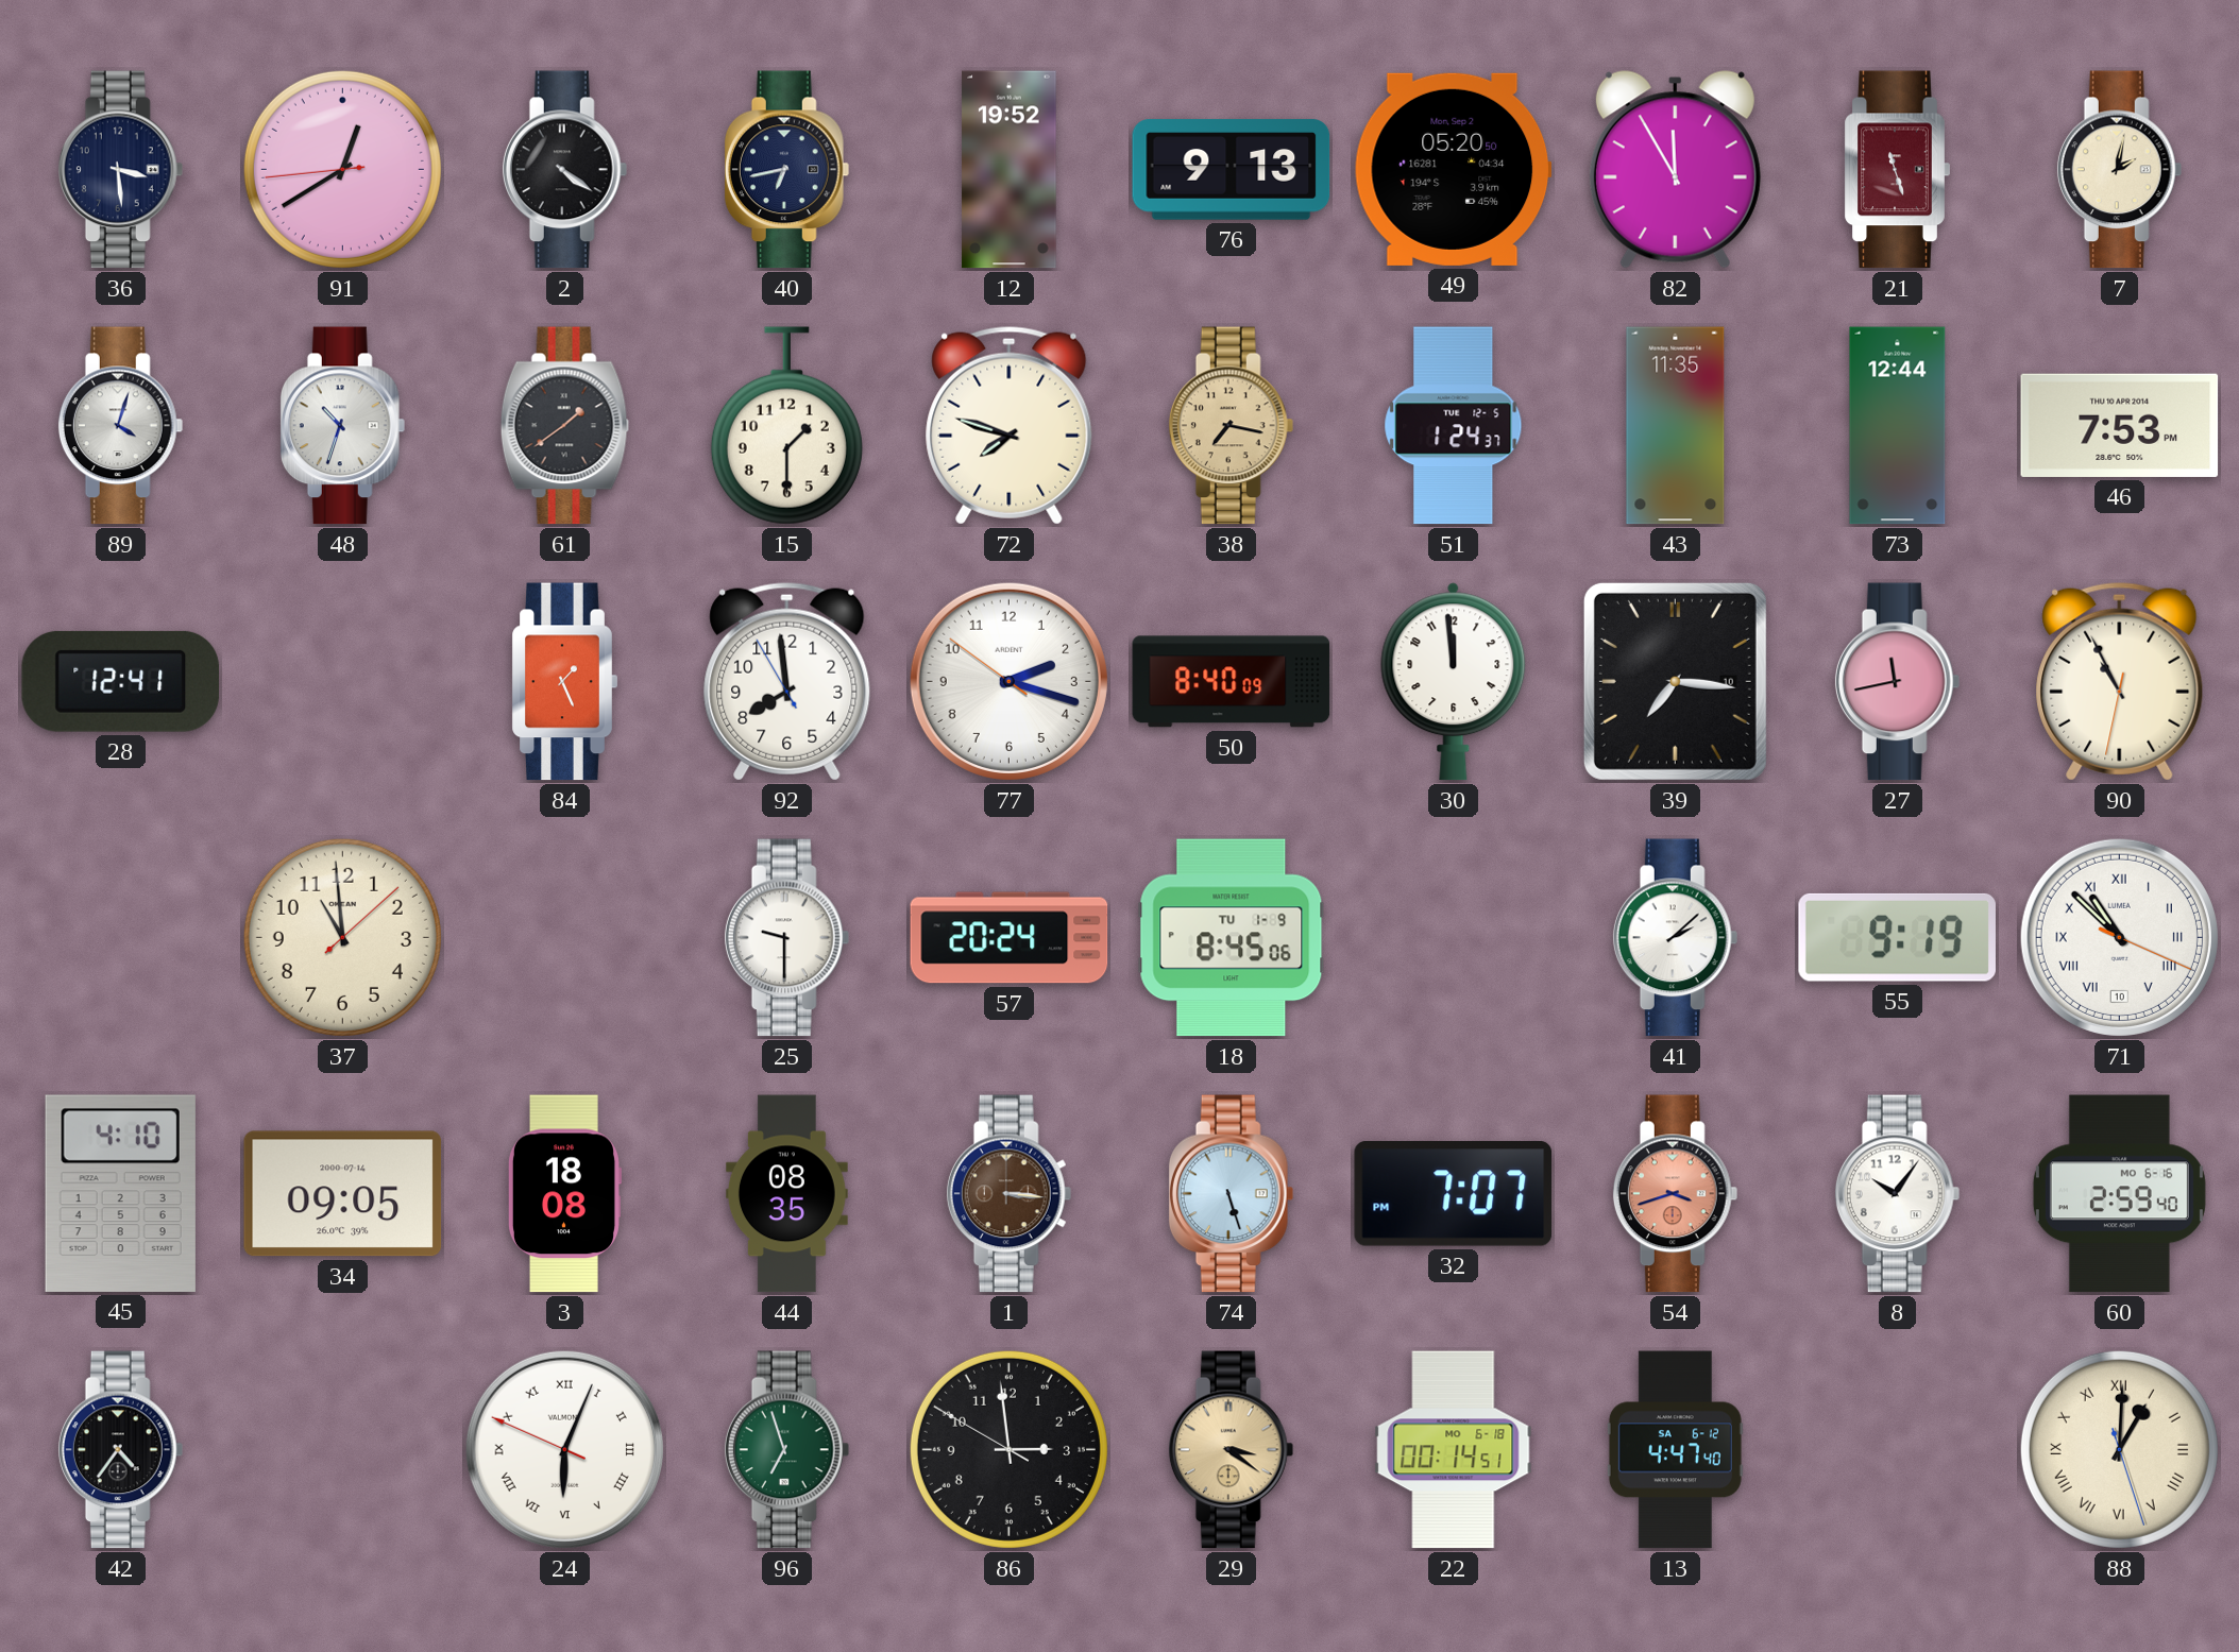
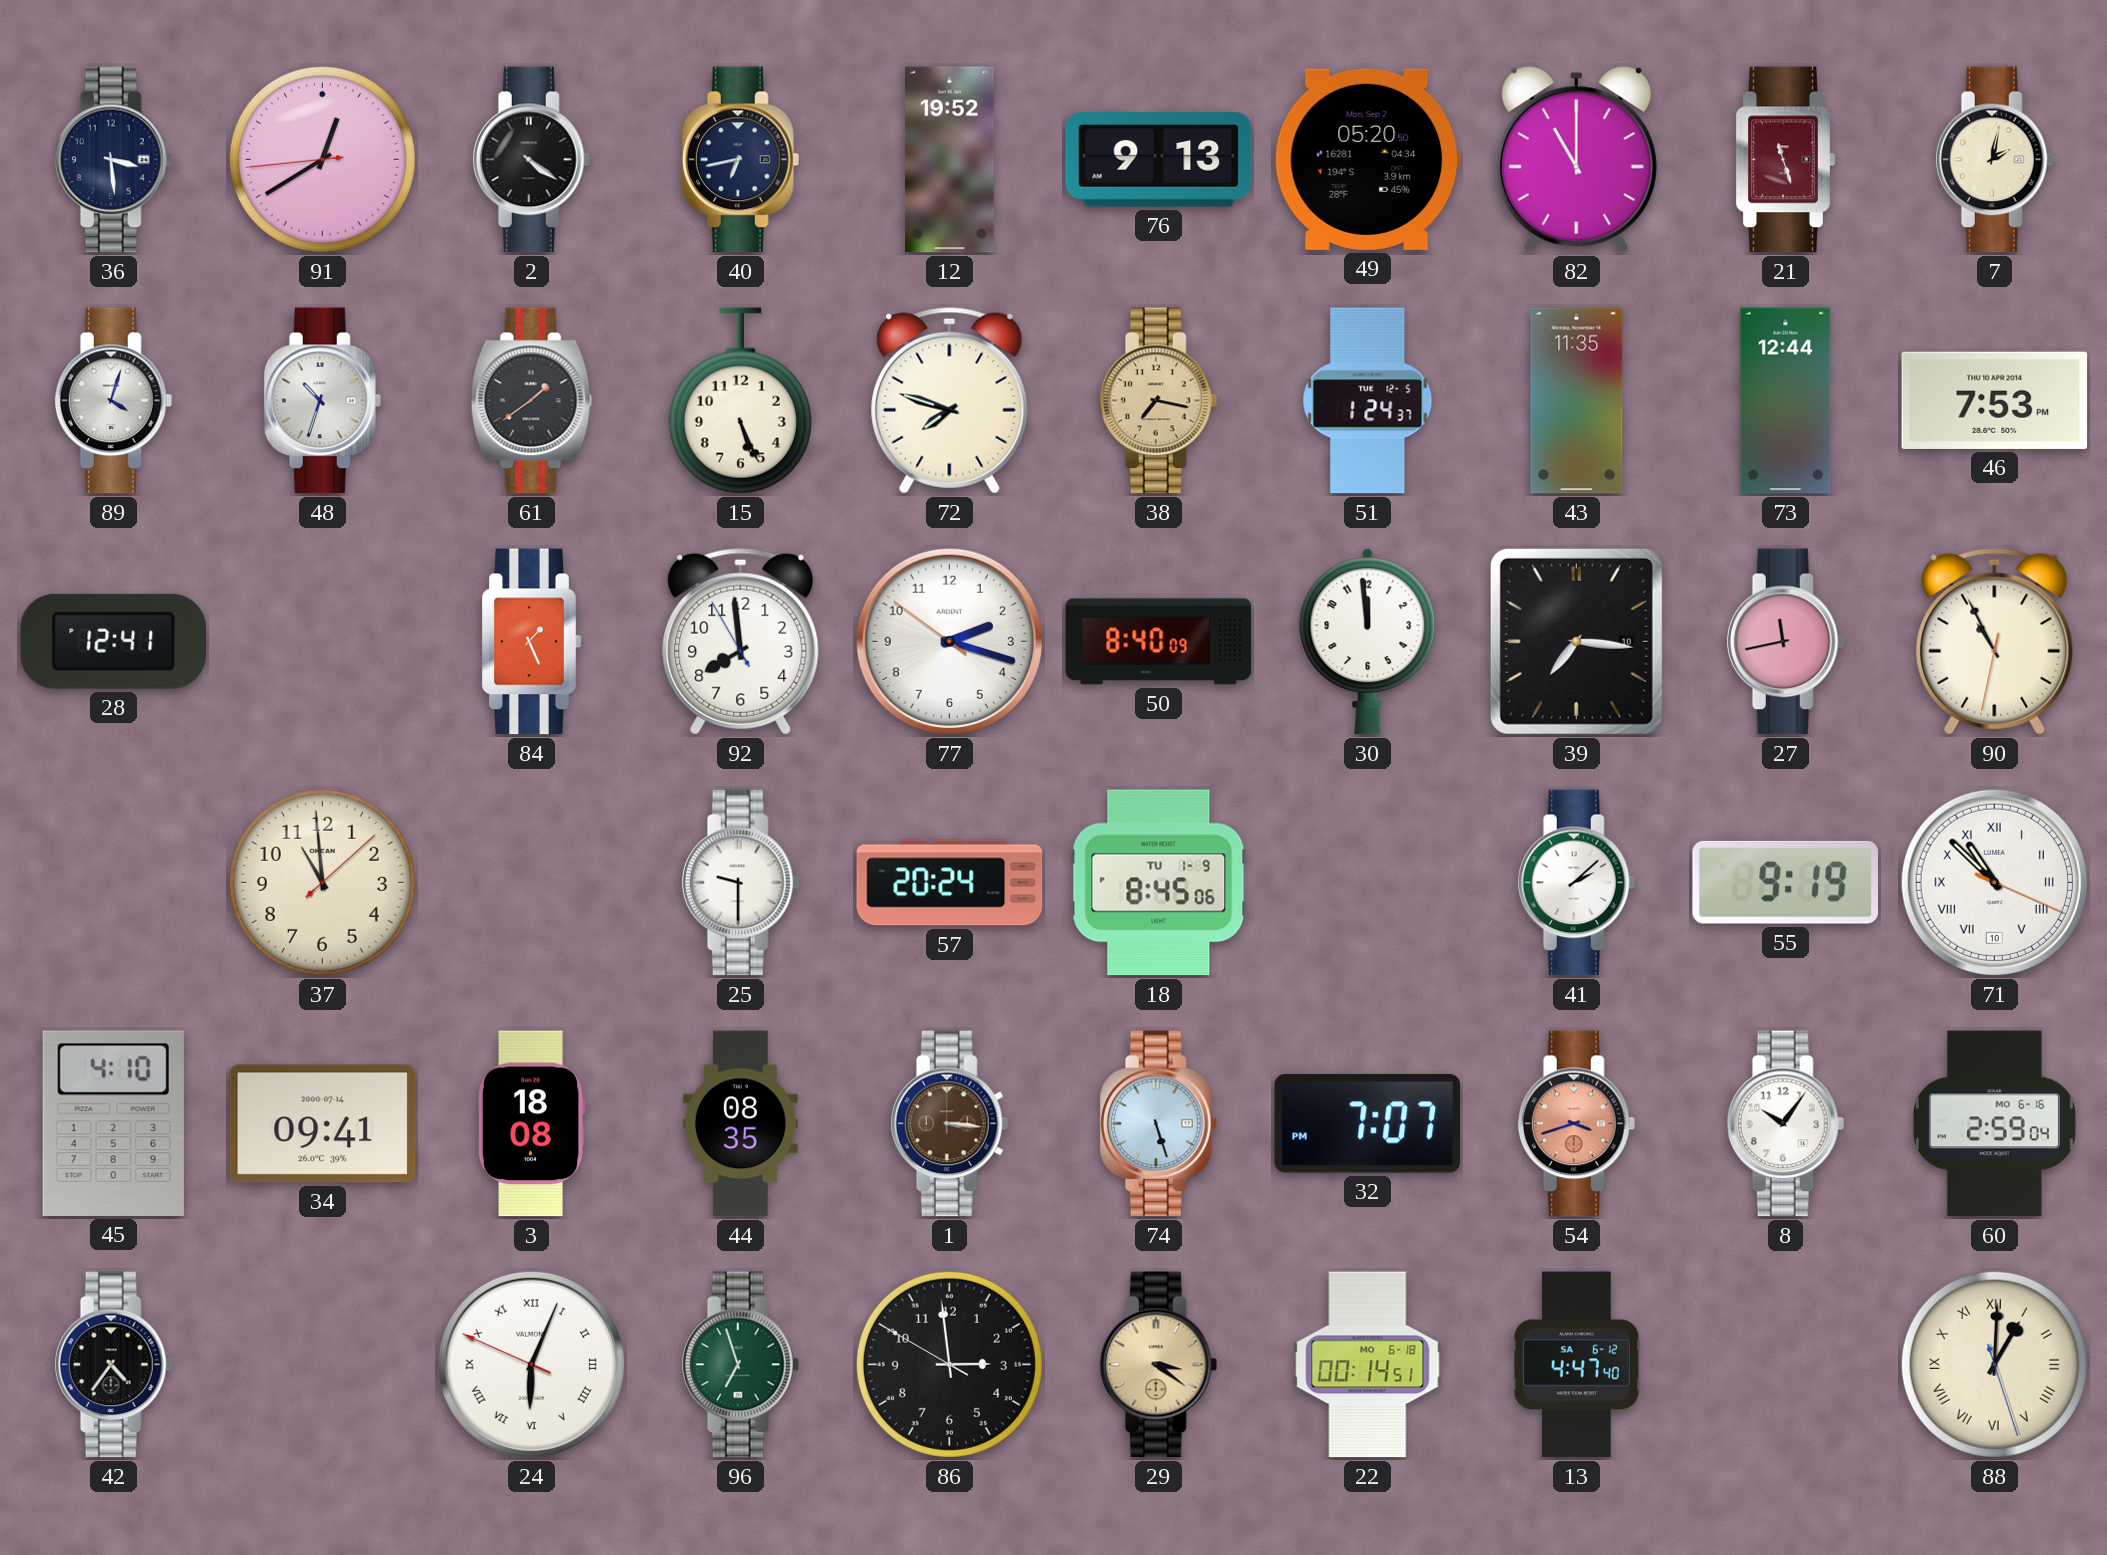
82: 11:55 -> 11:00 (1576, 160)
15: 1:30 -> 5:26 (740, 401)
34: 09:05 -> 09:41 (323, 1124)
60: 2:59:40 -> 2:59:04 (1994, 1124)
